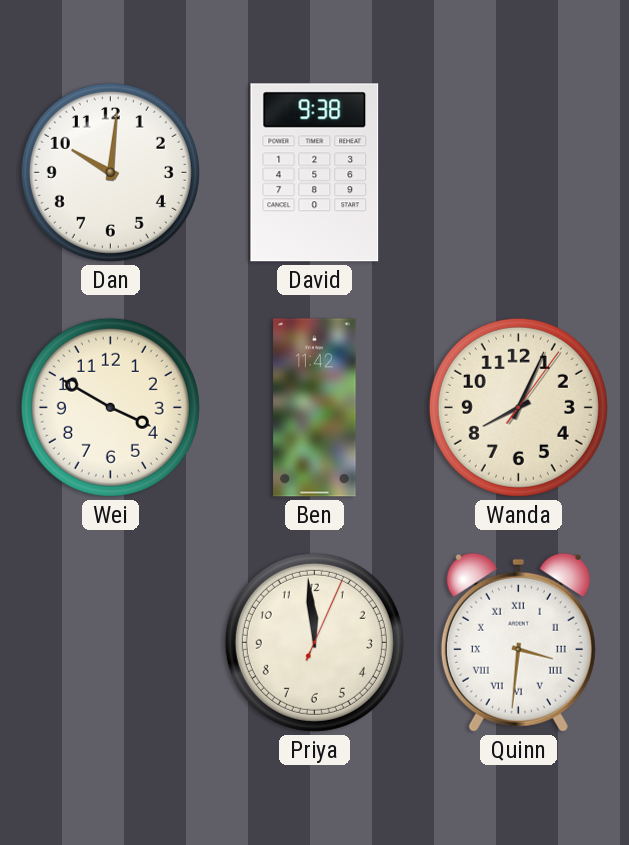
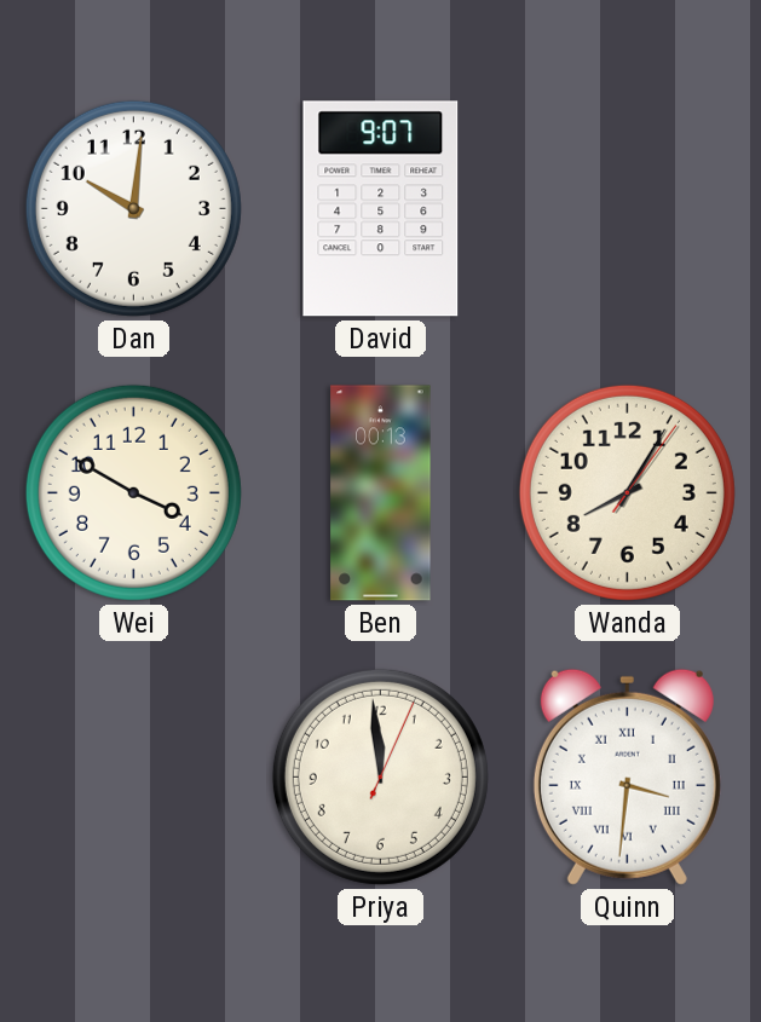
David: 9:38 -> 9:07 (381, 209)
Ben: 11:42 -> 00:13 (381, 493)
Wanda: 8:04 -> 8:05 (627, 492)
